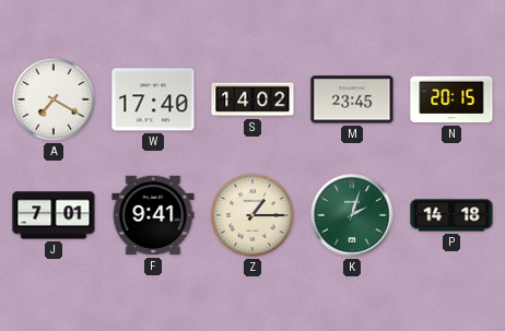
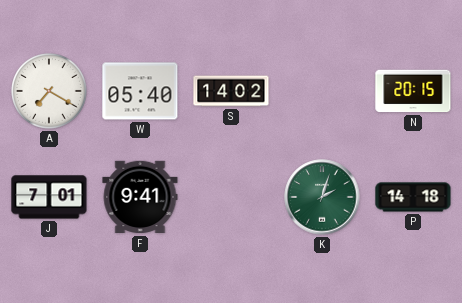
W: 17:40 -> 05:40 (140, 91)
M: 23:45 -> none (352, 99)
Z: 1:15 -> none (254, 216)
